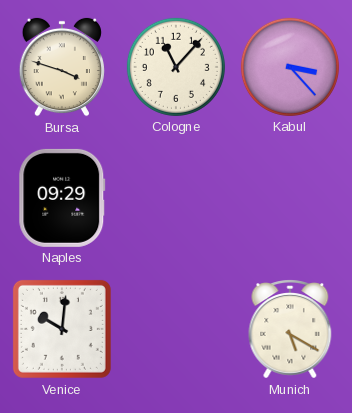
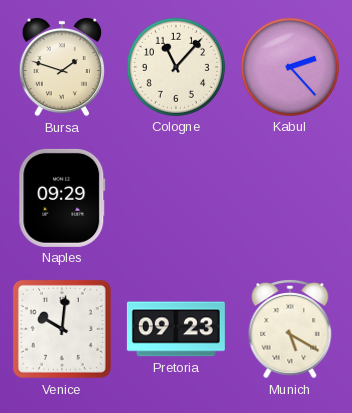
Bursa: 3:48 -> 1:48 (62, 67)
Kabul: 3:23 -> 2:23 (290, 67)
Pretoria: none -> 09:23 (176, 329)
